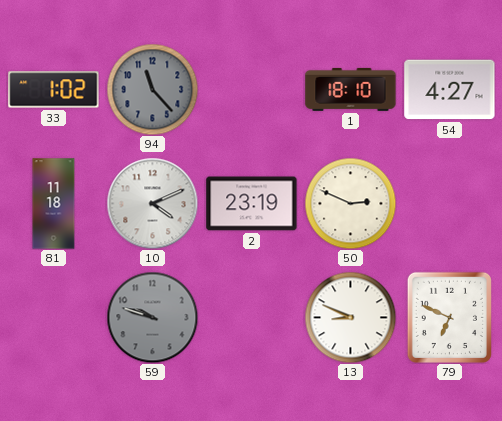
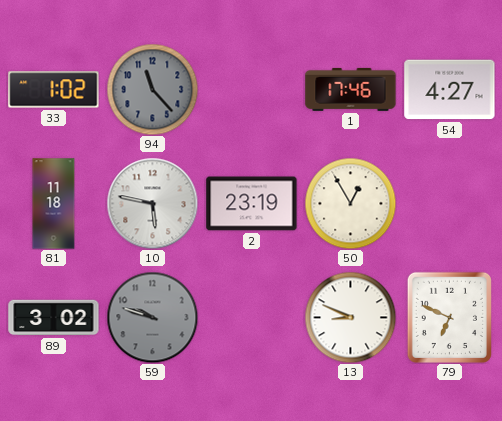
1: 18:10 -> 17:46 (351, 89)
10: 4:11 -> 5:47 (152, 203)
50: 2:49 -> 12:55 (350, 203)
89: none -> 3:02 (54, 318)
